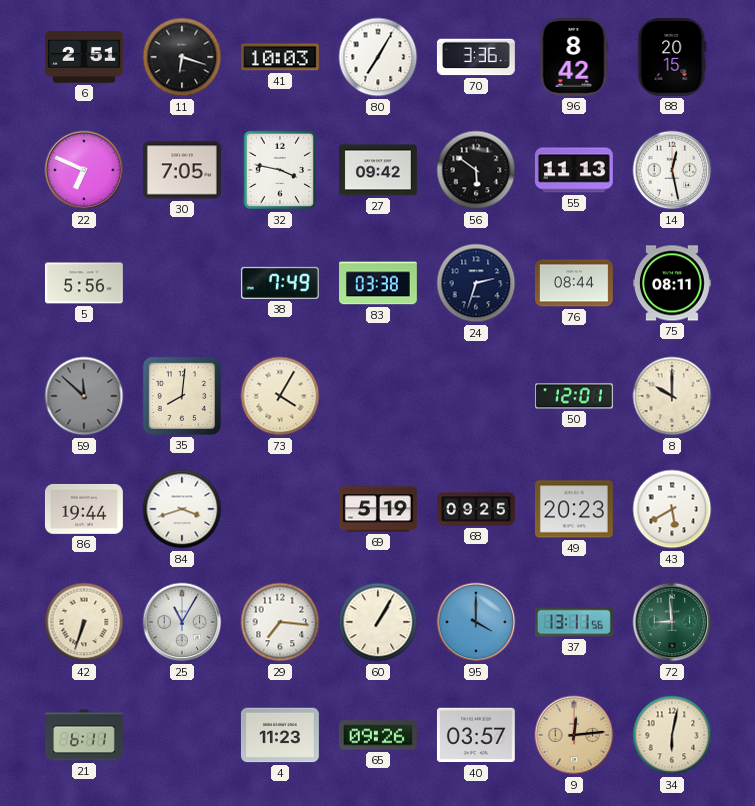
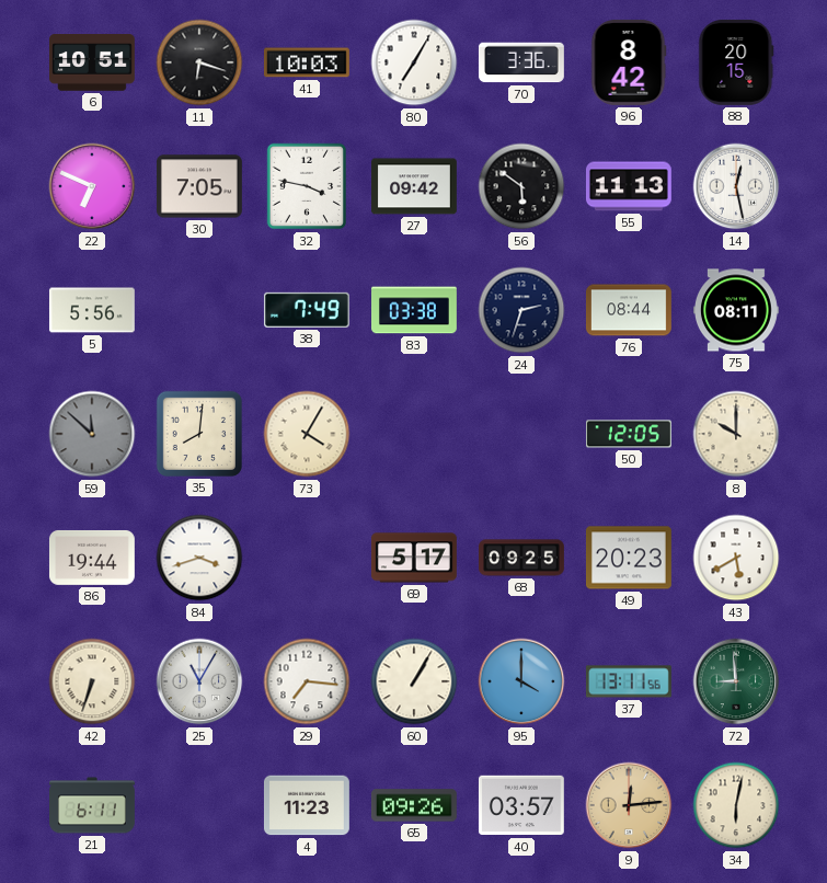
6: 2:51 -> 10:51 (93, 62)
50: 12:01 -> 12:05 (630, 434)
69: 5:19 -> 5:17 (414, 558)
